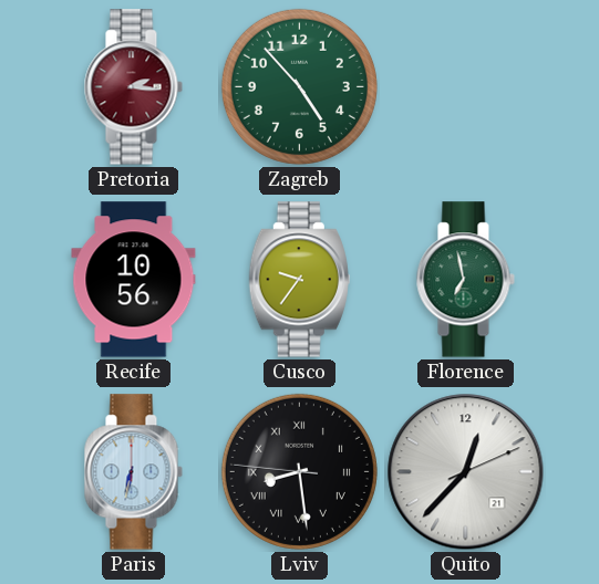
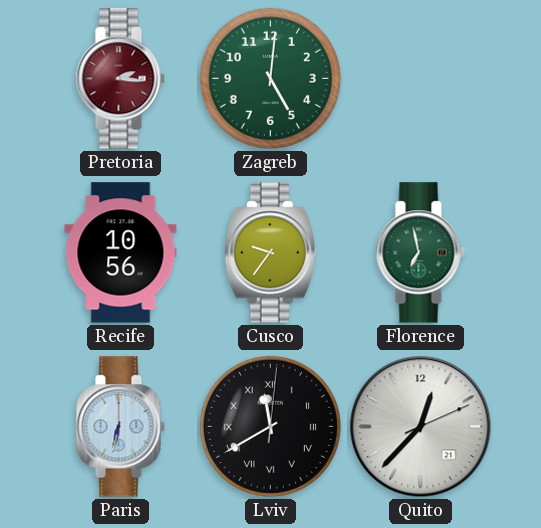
Zagreb: 4:53 -> 5:01 (270, 78)
Lviv: 8:28 -> 11:40 (270, 426)
